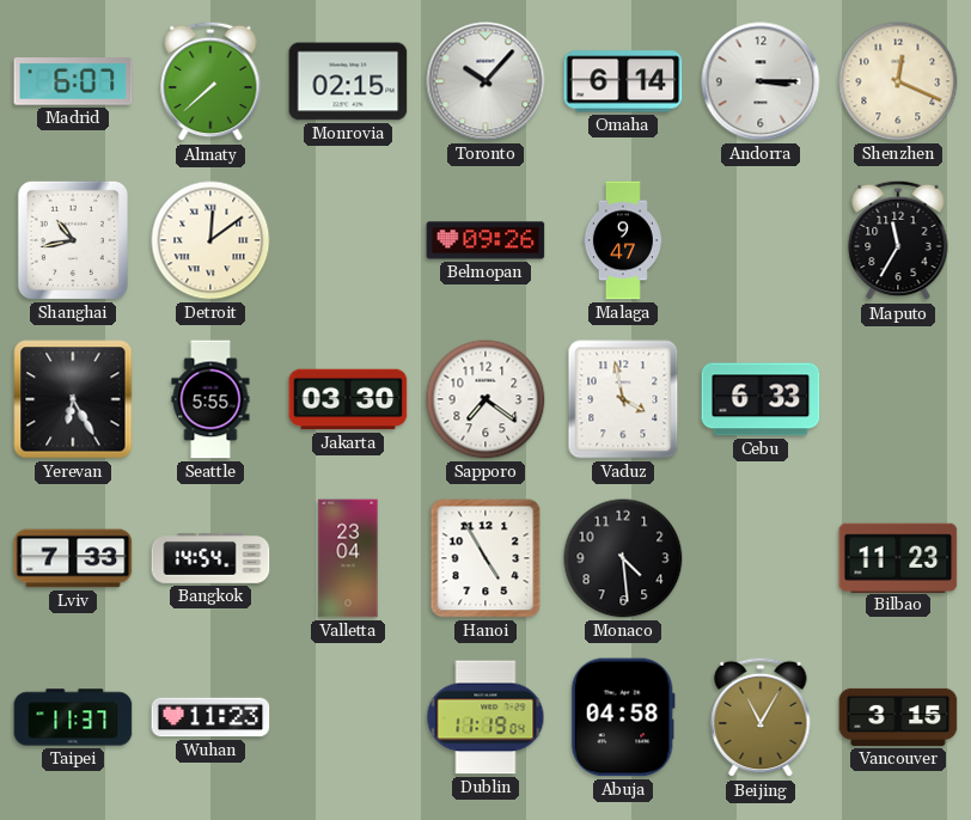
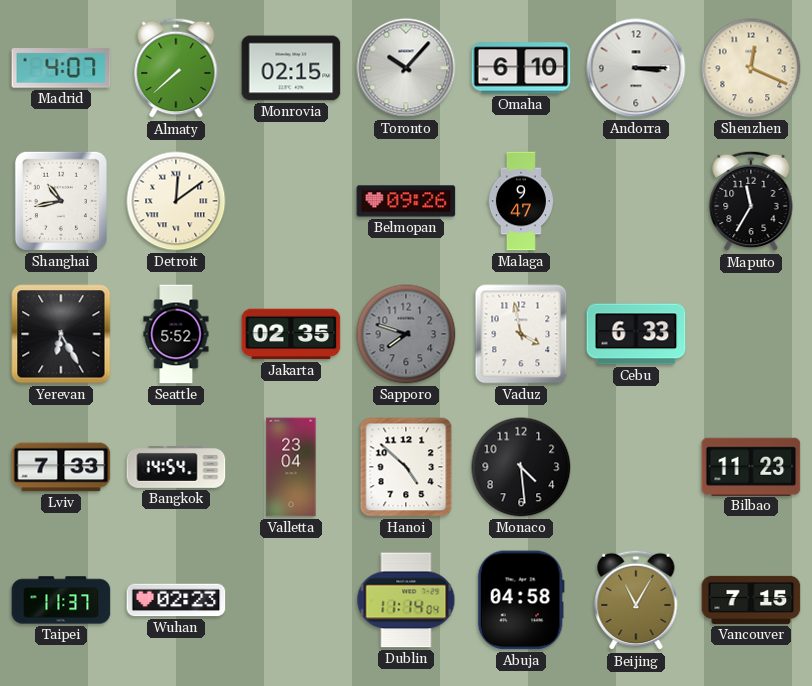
Madrid: 6:07 -> 4:07 (61, 68)
Omaha: 6:14 -> 6:10 (521, 68)
Seattle: 5:55 -> 5:52 (176, 334)
Jakarta: 03:30 -> 02:35 (291, 334)
Sapporo: 7:21 -> 7:48 (406, 334)
Sapporo dial: white -> grey (406, 334)
Hanoi: 4:55 -> 4:52 (406, 467)
Wuhan: 11:23 -> 02:23 (176, 600)
Dublin: 11:19 -> 11:14 (406, 600)
Vancouver: 3:15 -> 7:15 (751, 600)
